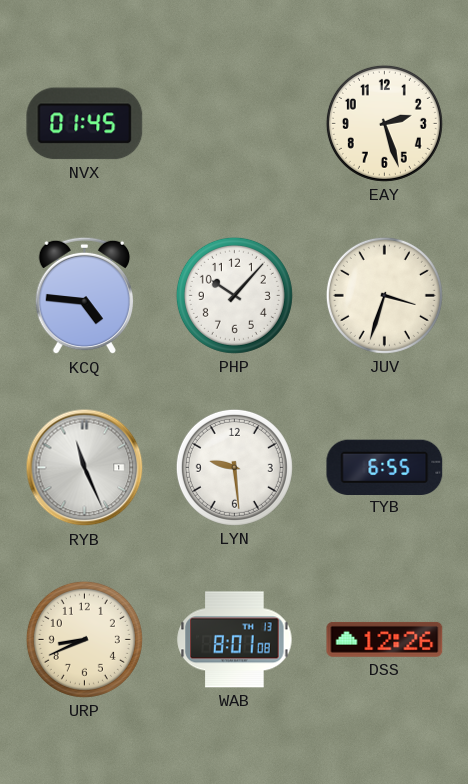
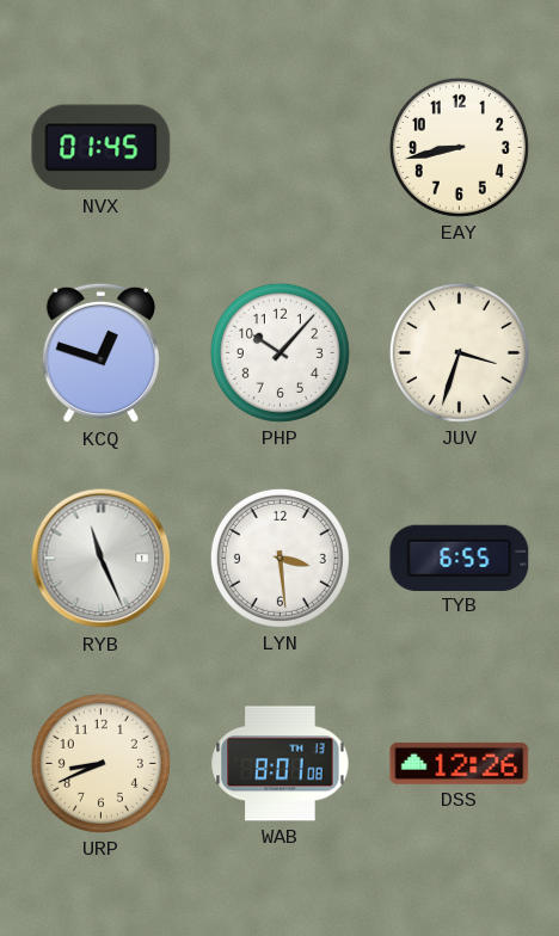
EAY: 2:27 -> 8:43 (459, 147)
KCQ: 4:46 -> 12:48 (100, 353)
LYN: 9:29 -> 3:29 (279, 558)
